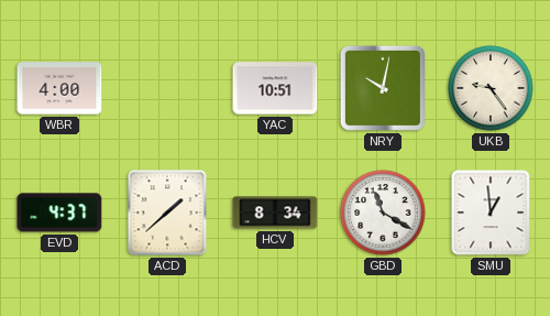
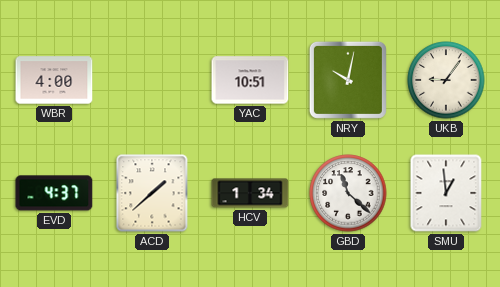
UKB: 9:24 -> 9:06 (446, 80)
HCV: 8:34 -> 1:34 (250, 193)
GBD: 11:20 -> 11:22 (348, 193)
